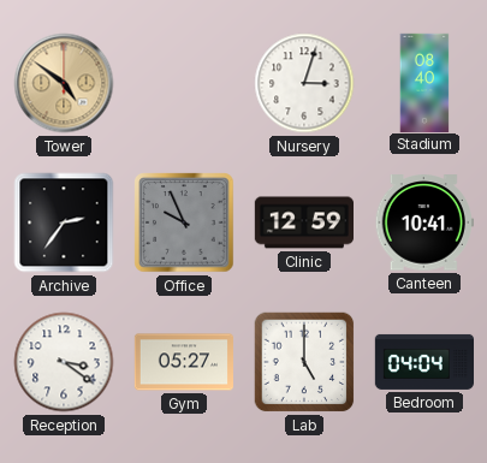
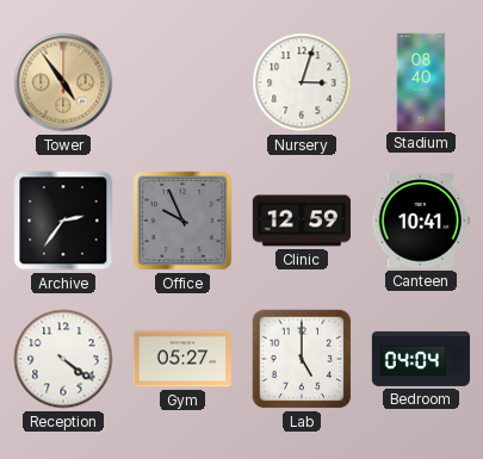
Tower: 4:51 -> 4:54 (63, 82)
Reception: 3:21 -> 4:21 (63, 359)
